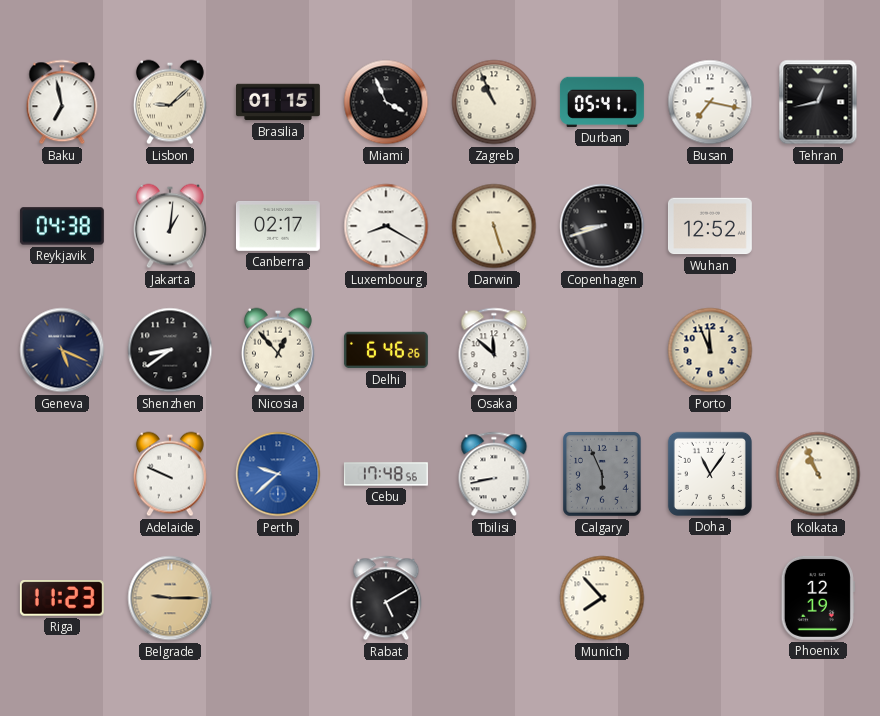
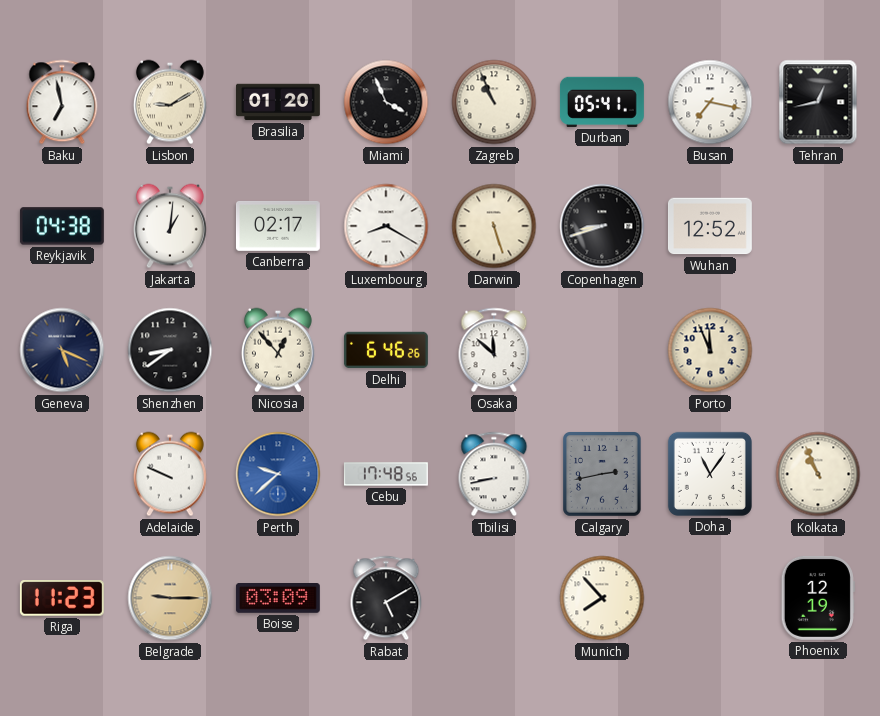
Lisbon: 9:08 -> 9:10 (170, 102)
Brasilia: 01:15 -> 01:20 (279, 102)
Calgary: 5:56 -> 2:43 (603, 475)
Boise: none -> 03:09 (278, 599)
